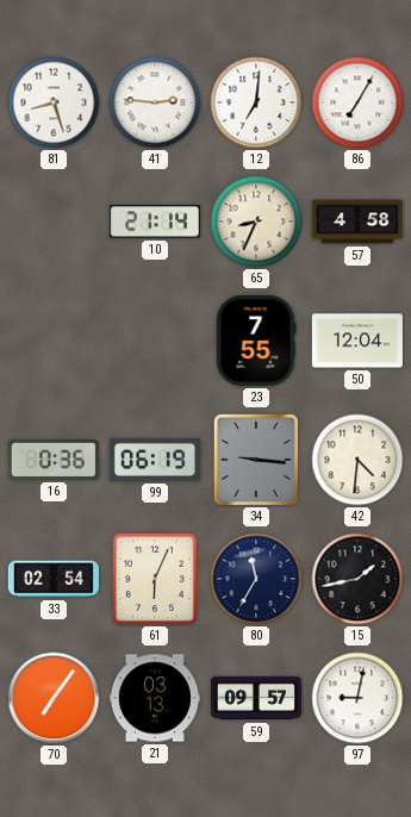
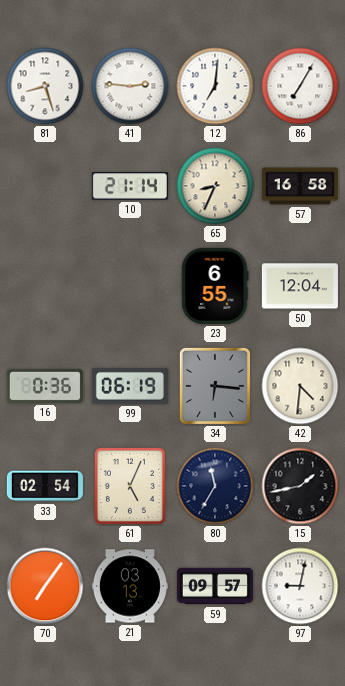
57: 4:58 -> 16:58 (300, 186)
23: 7:55 -> 6:55 (215, 286)
34: 9:16 -> 6:16 (215, 386)
61: 6:04 -> 5:04 (130, 486)
